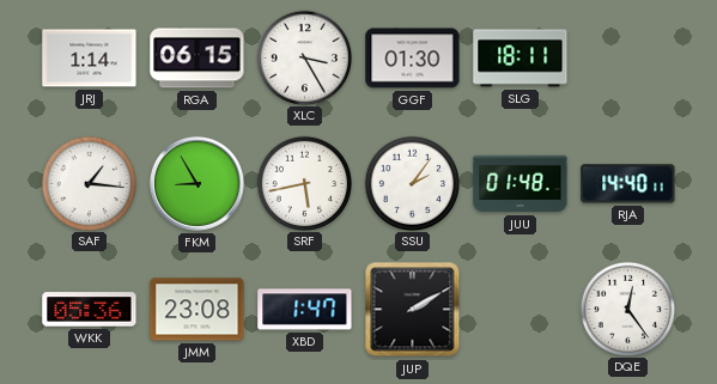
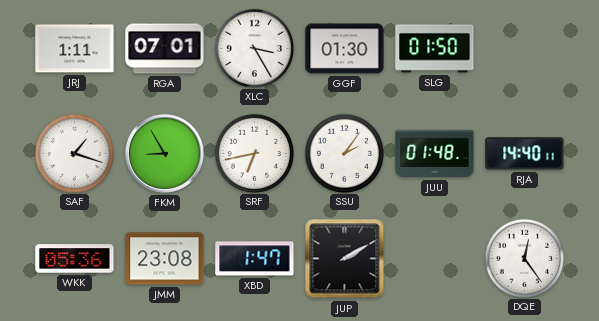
JRJ: 1:14 -> 1:11 (75, 49)
RGA: 06:15 -> 07:01 (165, 49)
SLG: 18:11 -> 01:50 (435, 49)
SAF: 1:16 -> 1:18 (74, 153)
SRF: 5:43 -> 6:43 (254, 153)
